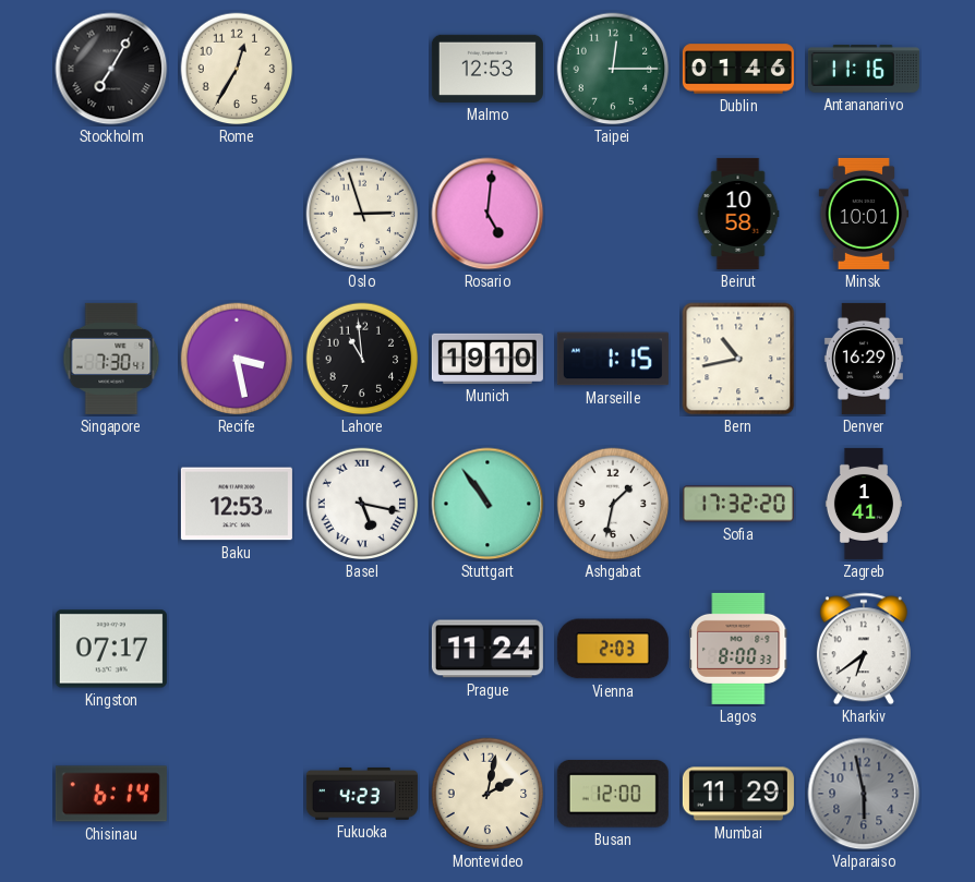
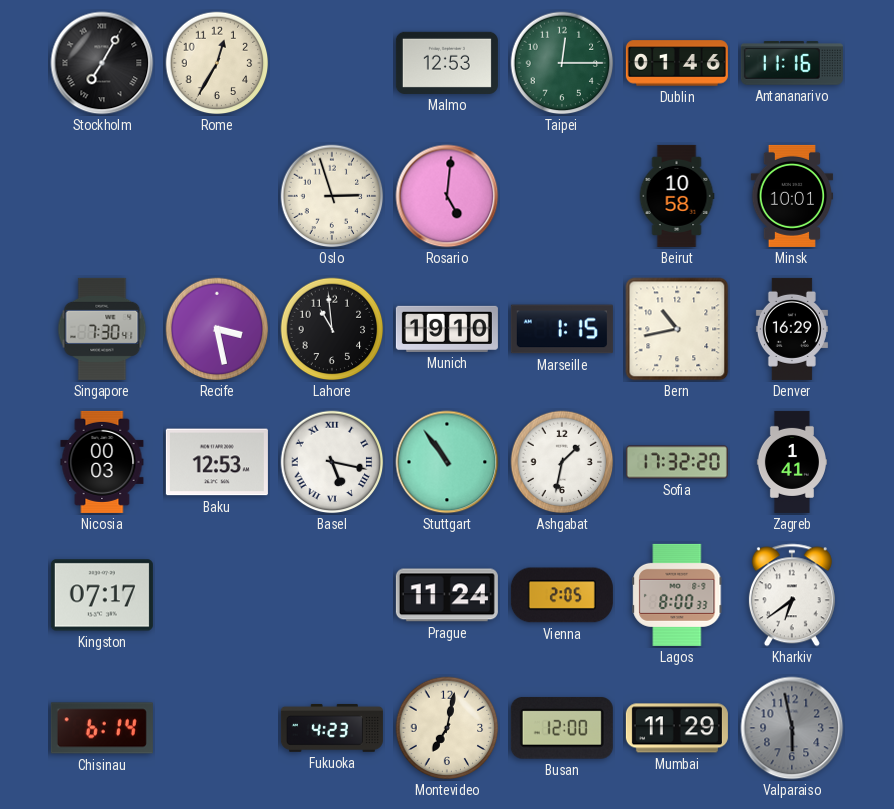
Nicosia: none -> 00:03 (102, 462)
Vienna: 2:03 -> 2:05 (562, 595)
Montevideo: 2:02 -> 7:02 (447, 728)
